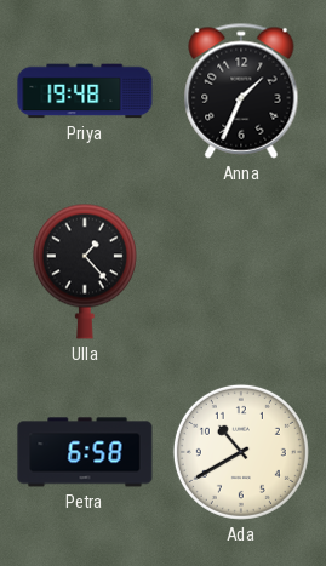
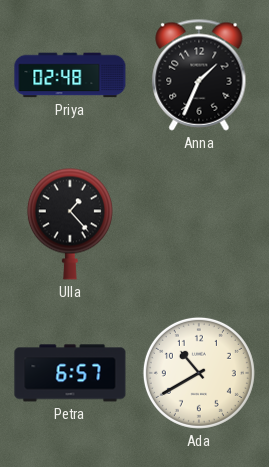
Priya: 19:48 -> 02:48 (70, 75)
Petra: 6:58 -> 6:57 (70, 373)
